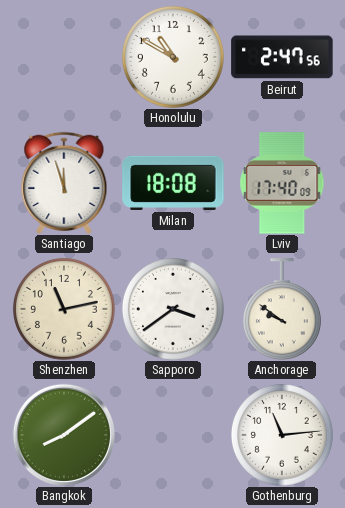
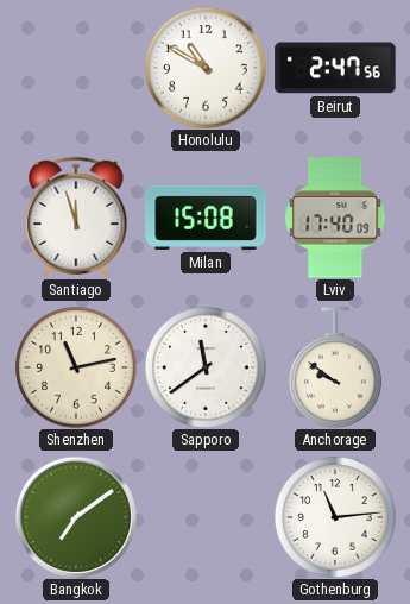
Milan: 18:08 -> 15:08 (206, 218)
Sapporo: 3:39 -> 11:39 (206, 367)
Bangkok: 8:09 -> 7:09 (76, 517)
